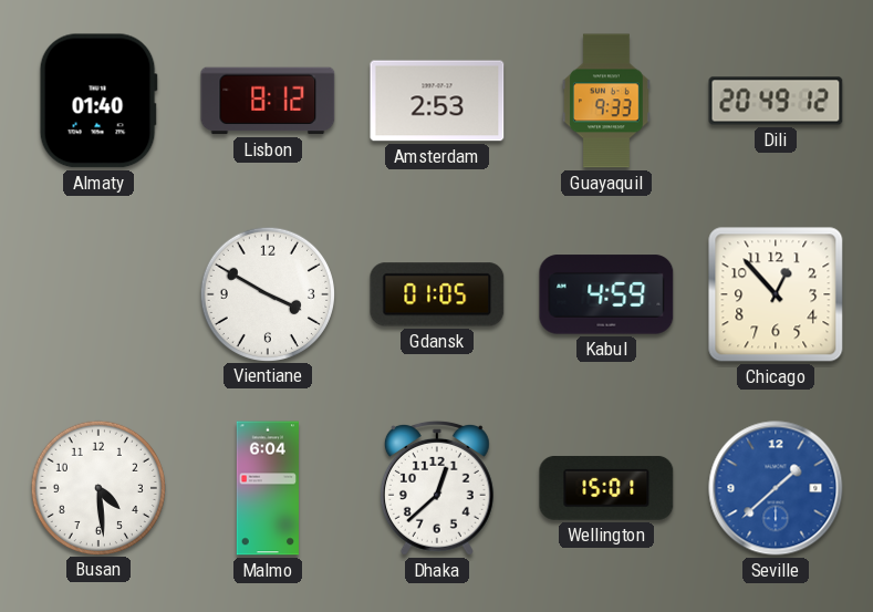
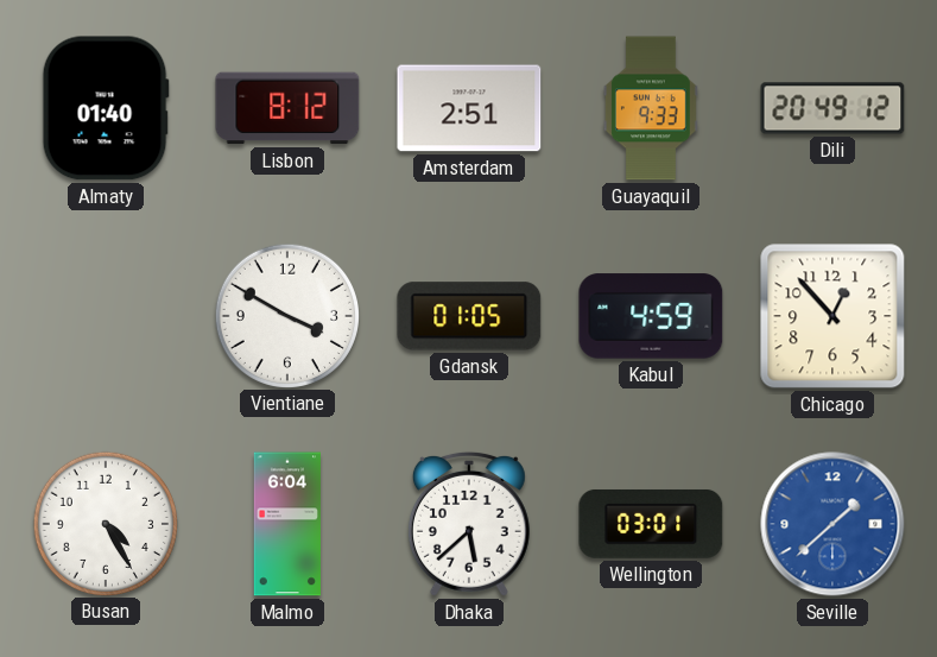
Amsterdam: 2:53 -> 2:51 (469, 108)
Busan: 4:29 -> 4:25 (105, 523)
Dhaka: 12:38 -> 5:38 (469, 524)
Wellington: 15:01 -> 03:01 (651, 524)
